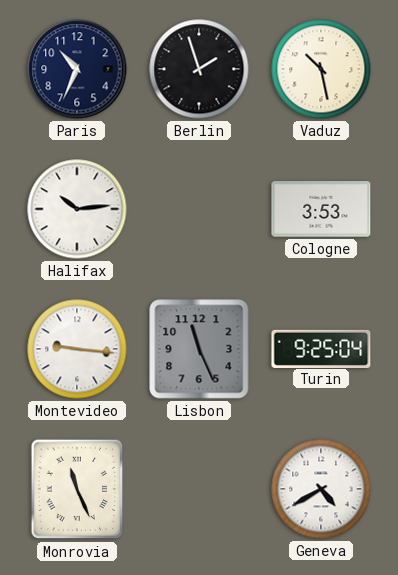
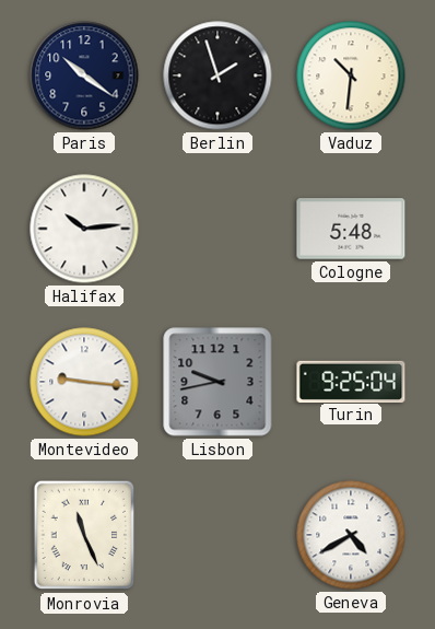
Paris: 10:34 -> 10:21 (84, 75)
Vaduz: 10:28 -> 10:31 (351, 75)
Cologne: 3:53 -> 5:48 (351, 229)
Lisbon: 11:26 -> 9:43 (217, 382)
